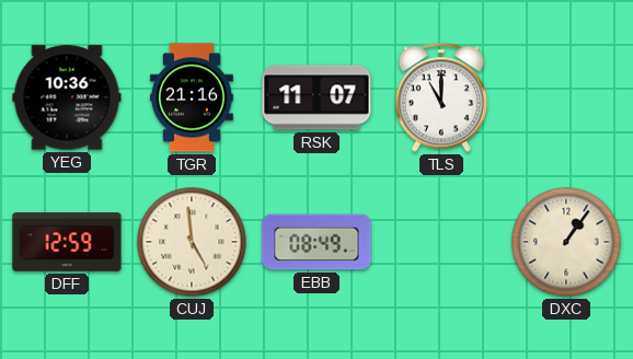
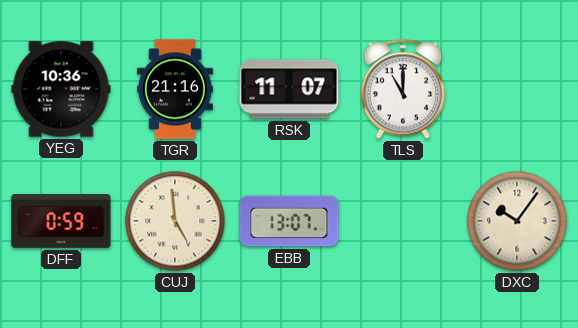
DFF: 12:59 -> 0:59 (61, 221)
EBB: 08:49 -> 13:07 (289, 221)
DXC: 1:06 -> 10:06 (517, 221)
